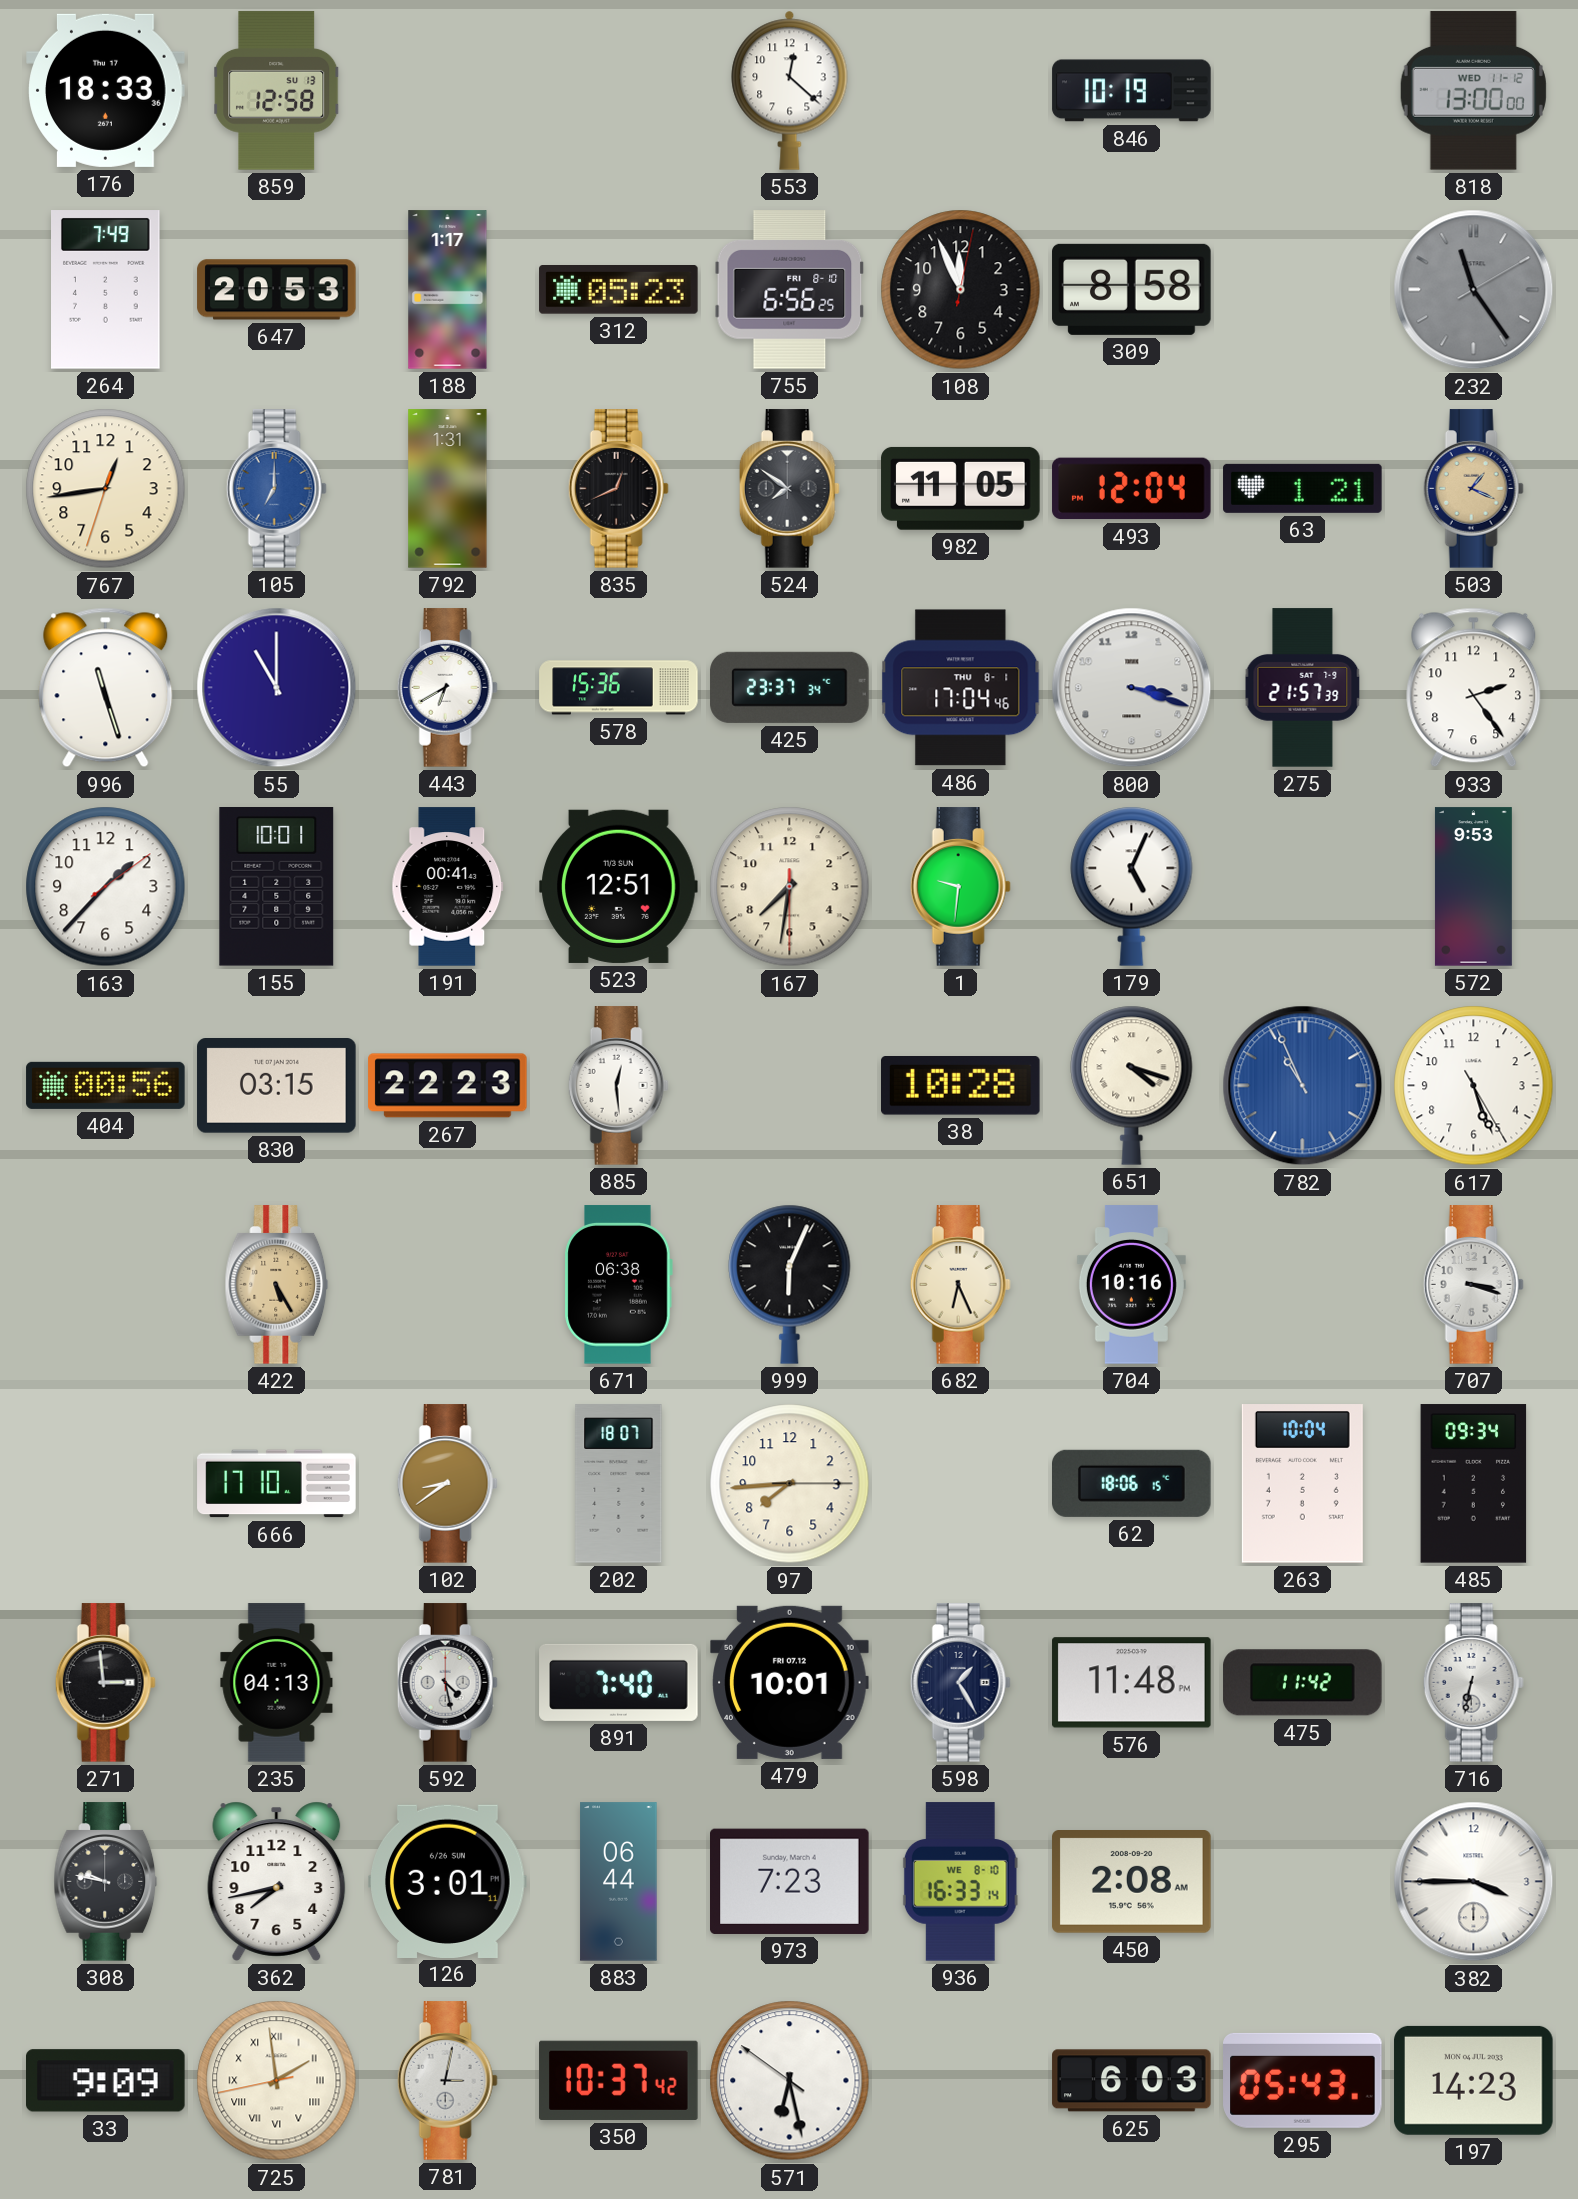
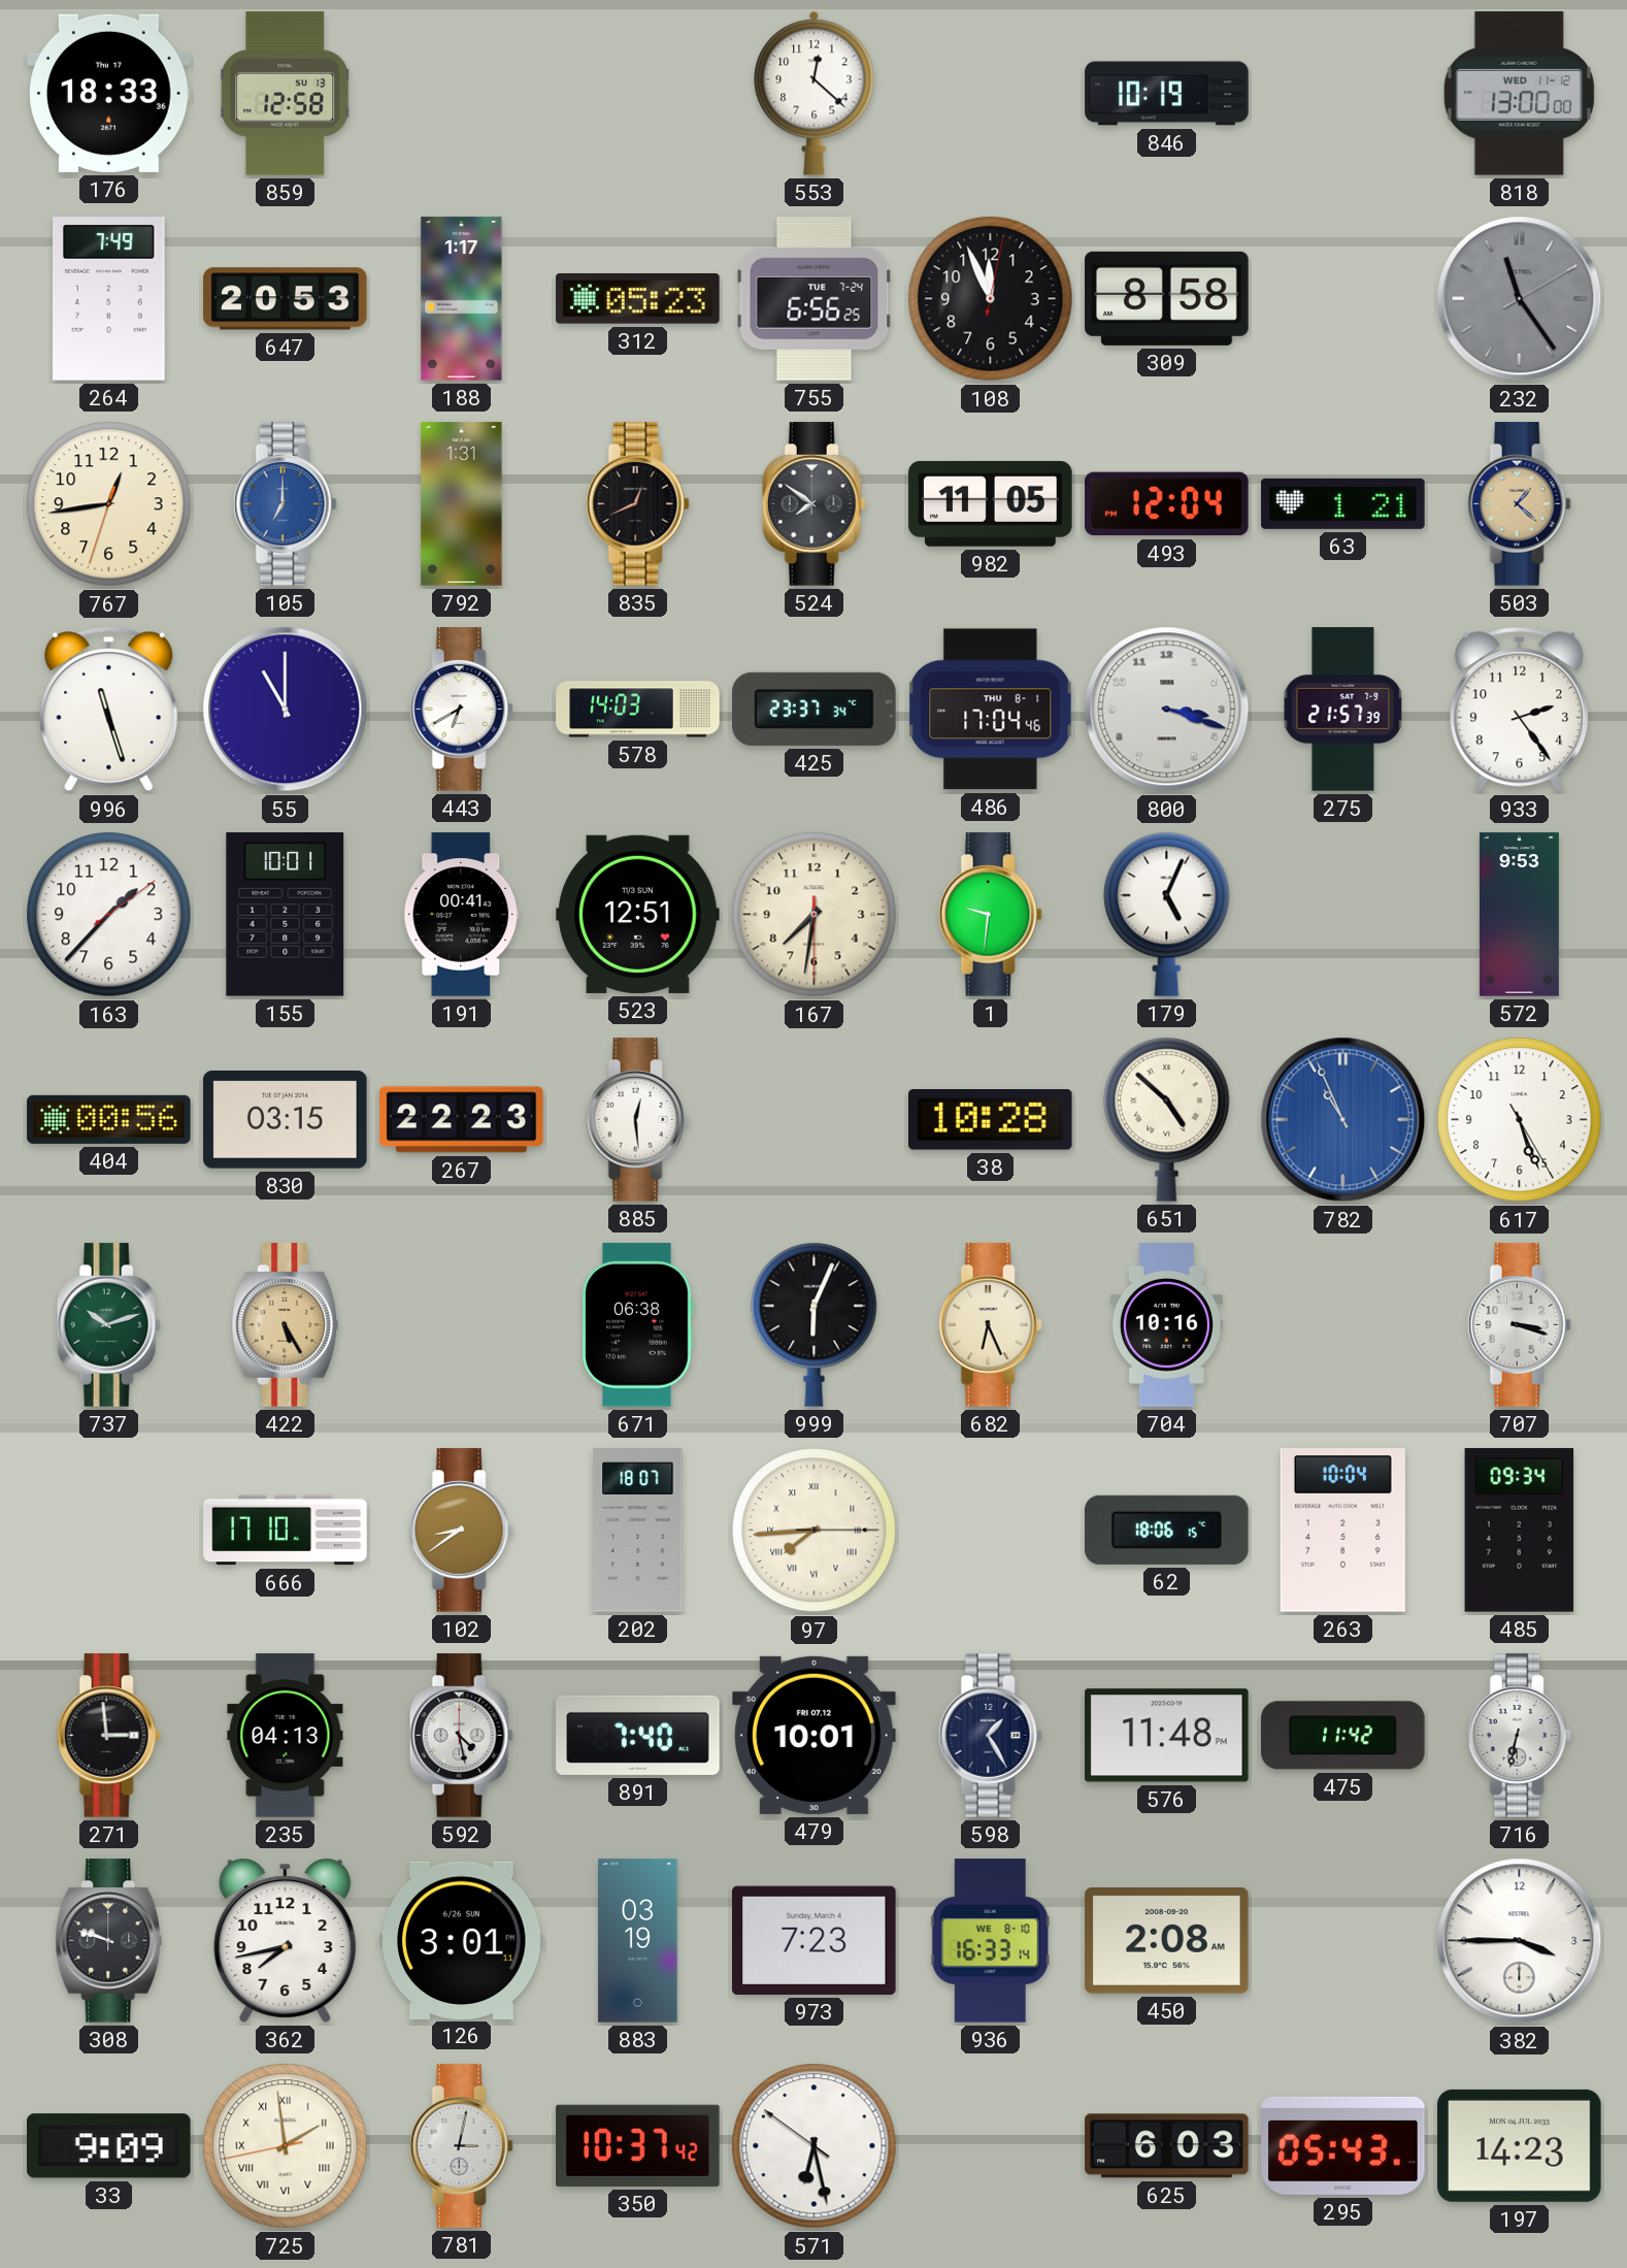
755 date: FRI 8-10 -> TUE 7-24 (815, 299)
503: 1:19 -> 1:22 (1519, 504)
578: 15:36 -> 14:03 (638, 710)
651: 4:18 -> 4:52 (1167, 1119)
737: none -> 10:12 (108, 1325)
97 numerals: Arabic -> Roman (815, 1531)
308: 9:47 -> 9:48 (109, 1941)
883: 06:44 -> 03:19 (638, 1941)
